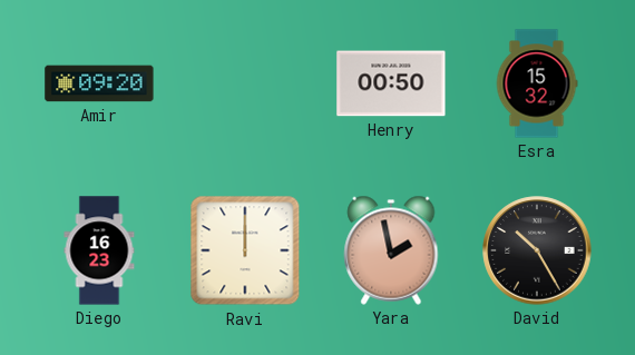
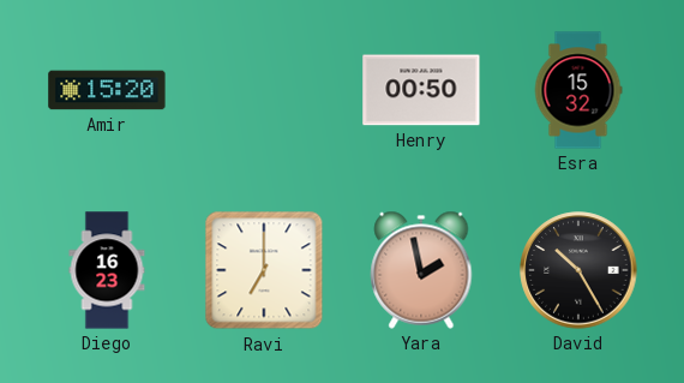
Amir: 09:20 -> 15:20 (107, 90)
Ravi: 12:00 -> 7:00 (264, 270)
